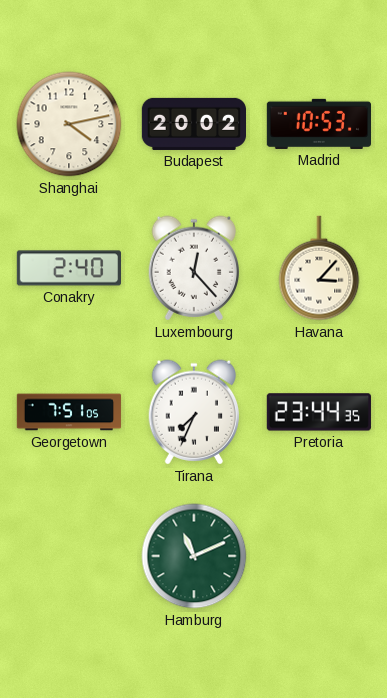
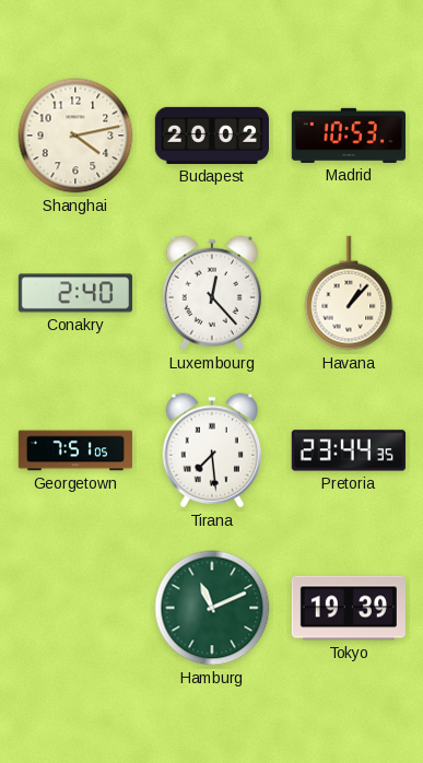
Havana: 3:07 -> 1:07 (349, 293)
Tirana: 7:34 -> 7:29 (212, 450)
Tokyo: none -> 19:39 (348, 608)
